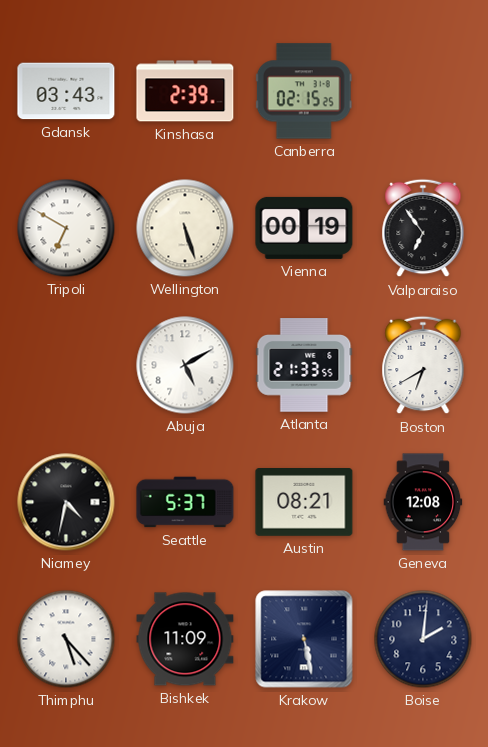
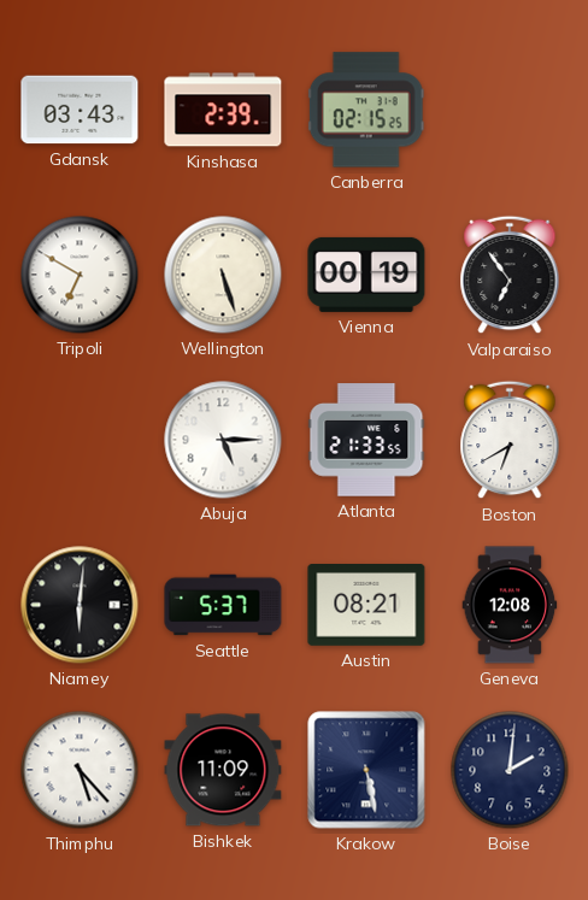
Abuja: 5:10 -> 5:15 (223, 440)
Niamey: 4:32 -> 6:01 (80, 605)
